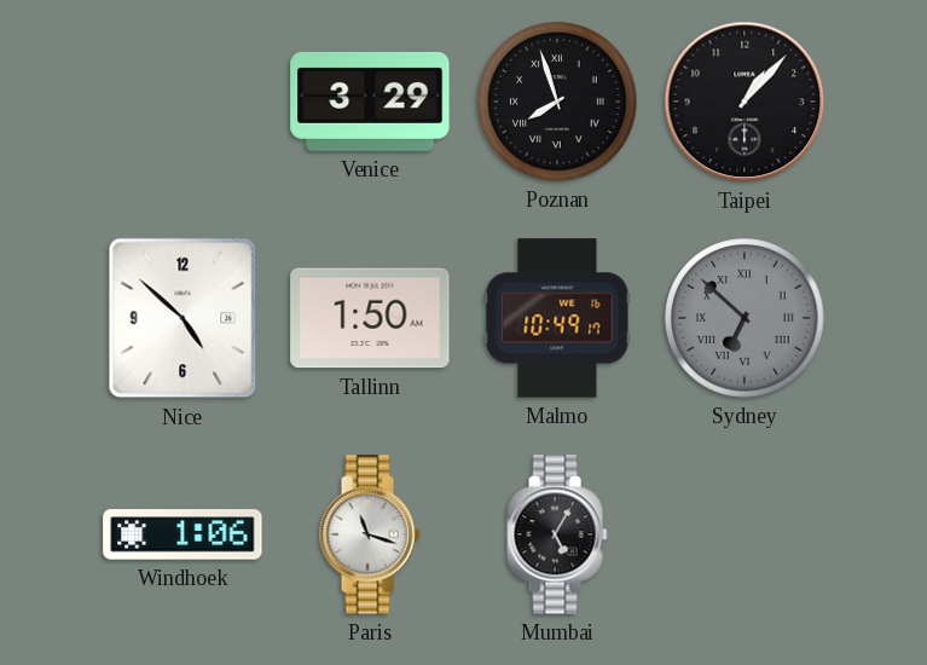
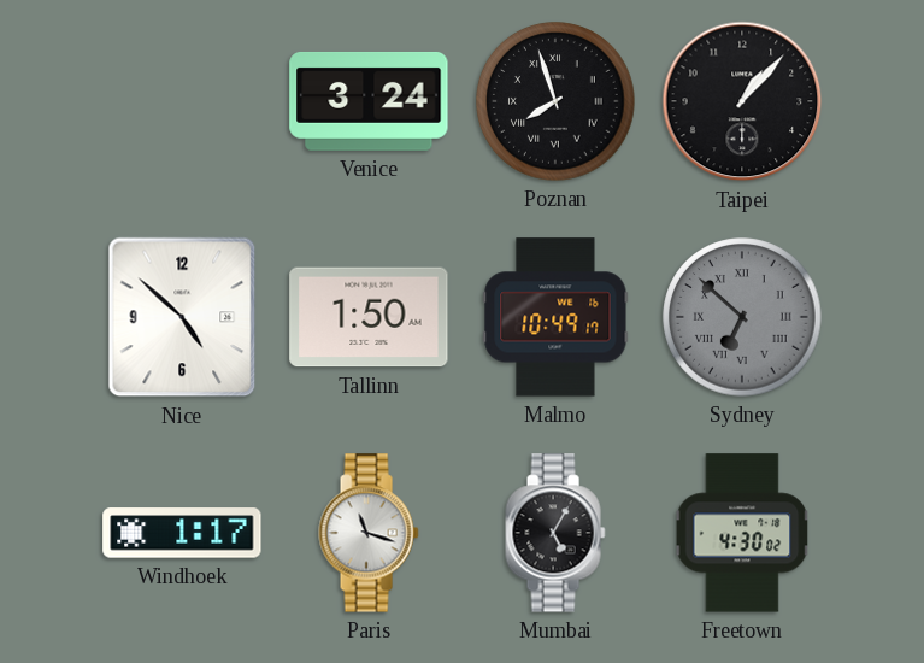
Venice: 3:29 -> 3:24 (369, 101)
Windhoek: 1:06 -> 1:17 (182, 533)
Freetown: none -> 4:30 (742, 533)
